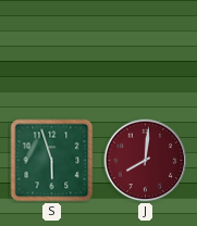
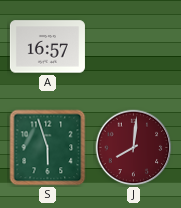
A: none -> 16:57 (47, 47)
